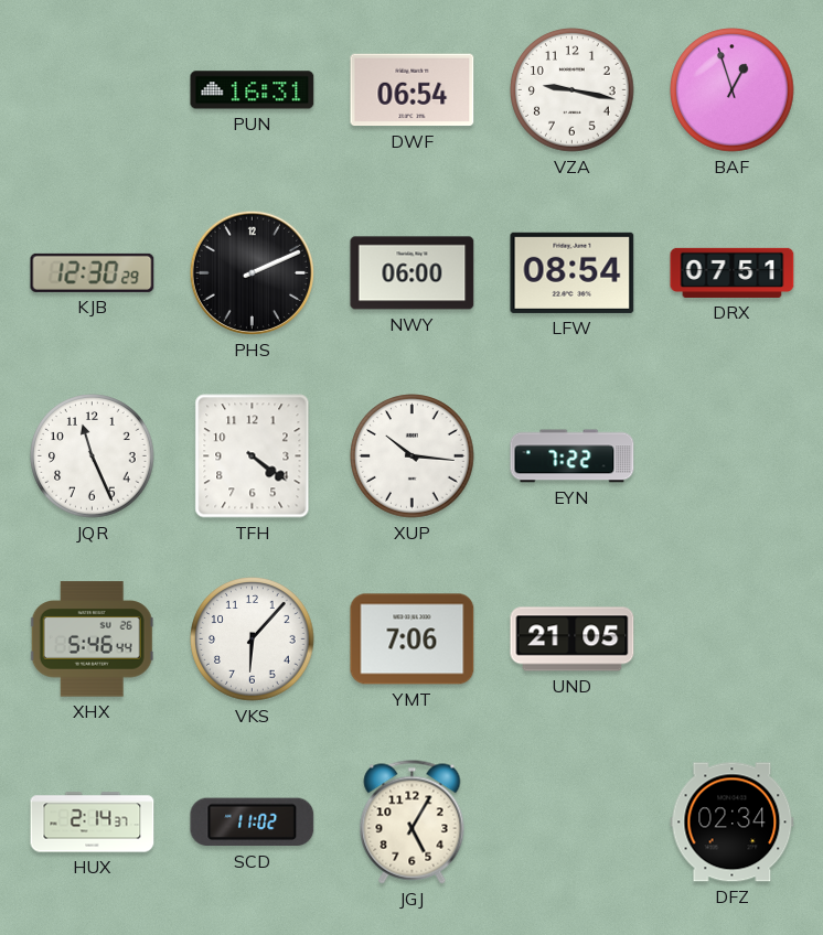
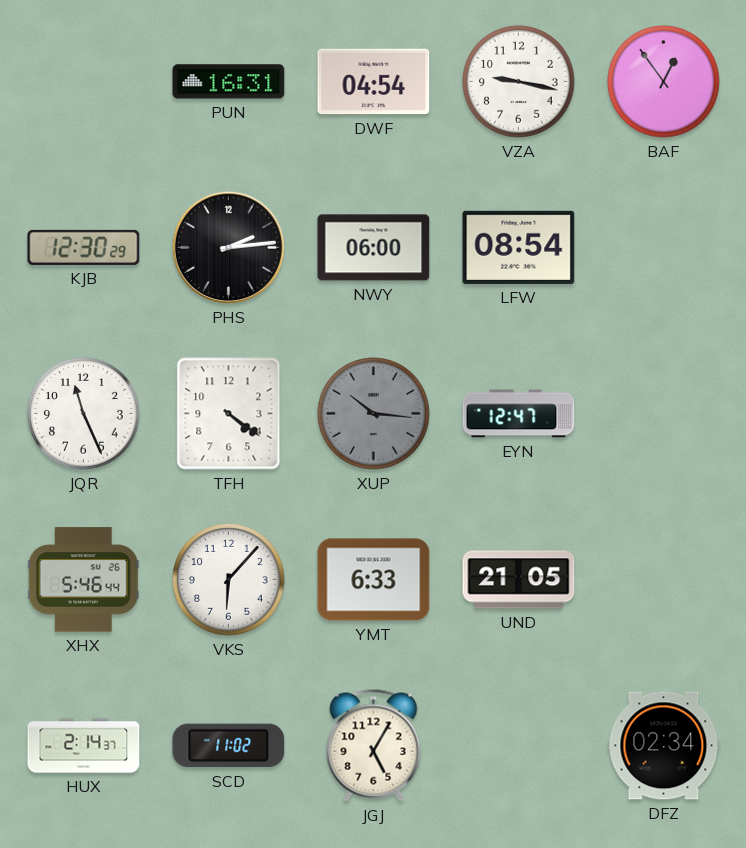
DWF: 06:54 -> 04:54 (374, 82)
BAF: 12:57 -> 12:54 (664, 82)
PHS: 2:11 -> 2:14 (228, 247)
DRX: 07:51 -> none (733, 272)
XUP dial: white -> grey (374, 414)
EYN: 7:22 -> 12:47 (519, 414)
YMT: 7:06 -> 6:33 (374, 580)
